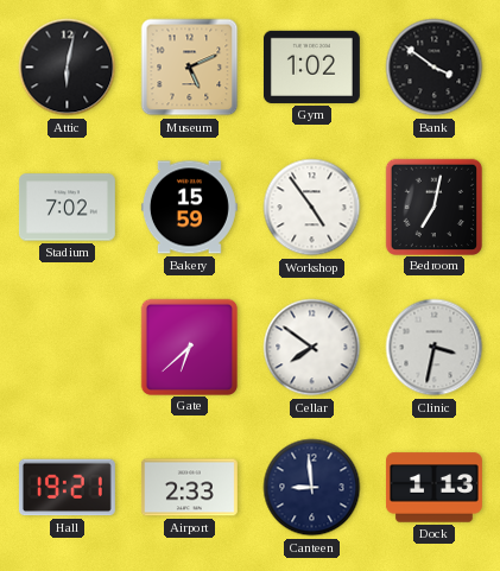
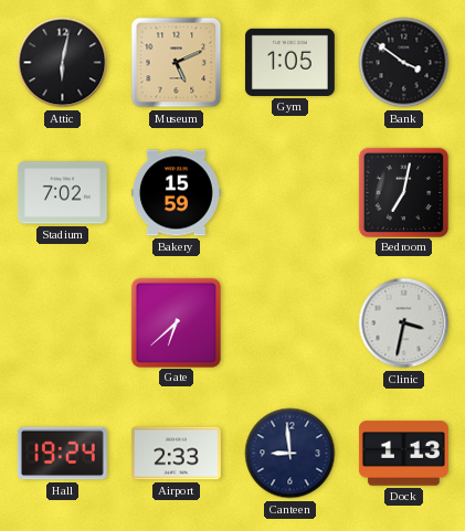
Gym: 1:02 -> 1:05 (289, 62)
Workshop: 4:54 -> none (312, 208)
Cellar: 7:51 -> none (312, 348)
Hall: 19:21 -> 19:24 (62, 454)
